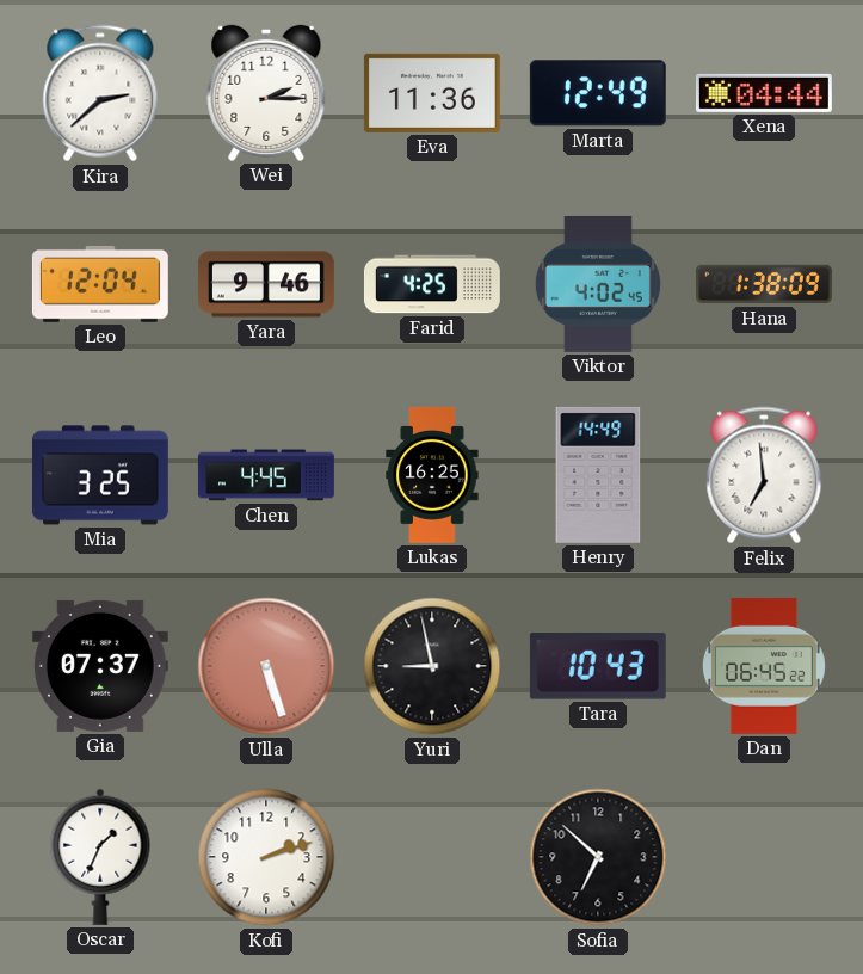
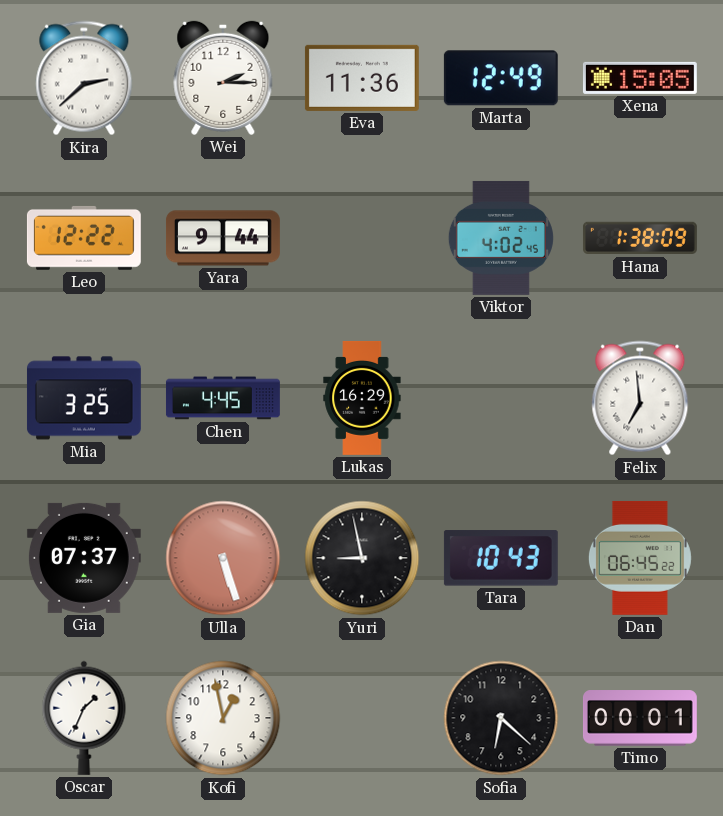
Xena: 04:44 -> 15:05 (640, 78)
Leo: 12:04 -> 12:22 (84, 238)
Yara: 9:46 -> 9:44 (223, 238)
Farid: 4:25 -> none (432, 284)
Lukas: 16:25 -> 16:29 (362, 398)
Henry: 14:49 -> none (598, 475)
Kofi: 2:12 -> 12:58 (223, 718)
Sofia: 6:52 -> 6:22 (501, 718)
Timo: none -> 00:01 (640, 718)
